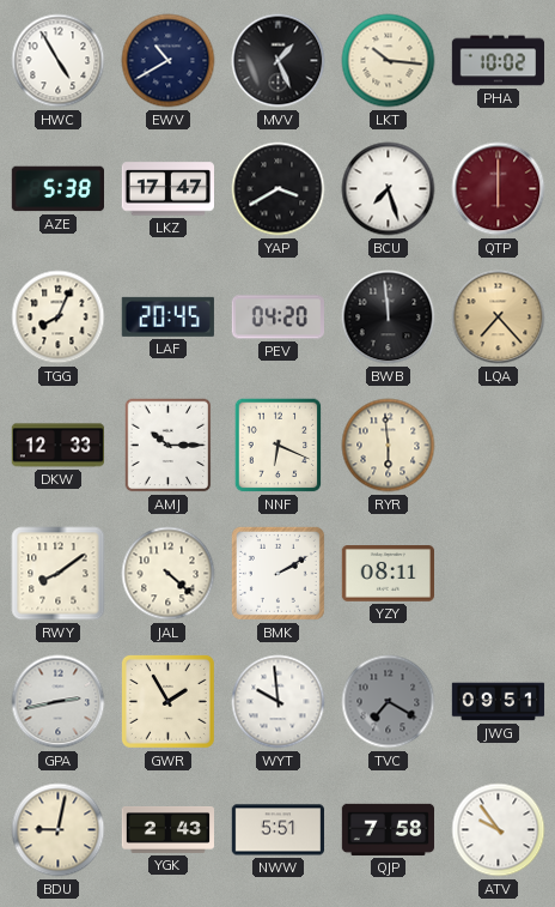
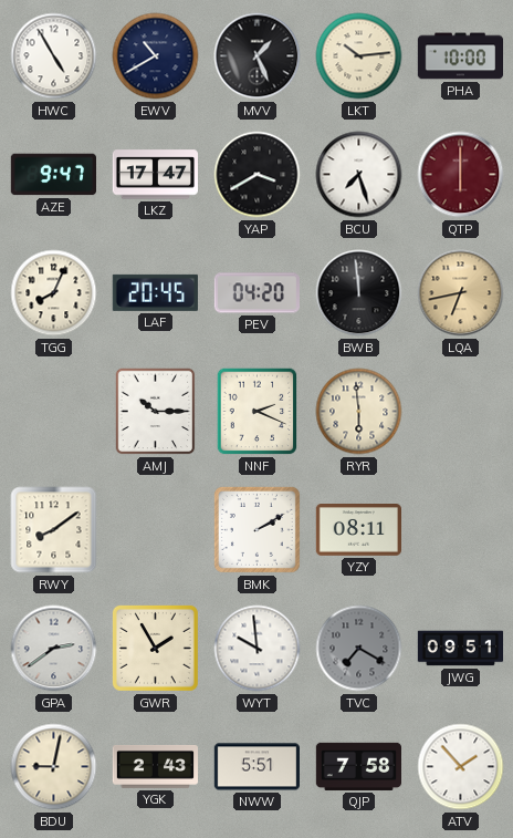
LKT: 10:16 -> 10:14 (359, 56)
PHA: 10:02 -> 10:00 (460, 56)
AZE: 5:38 -> 9:47 (53, 175)
LQA: 7:23 -> 6:43 (461, 293)
DKW: 12:33 -> none (57, 446)
NNF: 6:19 -> 2:19 (258, 412)
JAL: 4:22 -> none (169, 574)
GPA: 2:43 -> 2:39 (54, 649)
ATV: 9:54 -> 1:53 (461, 767)
